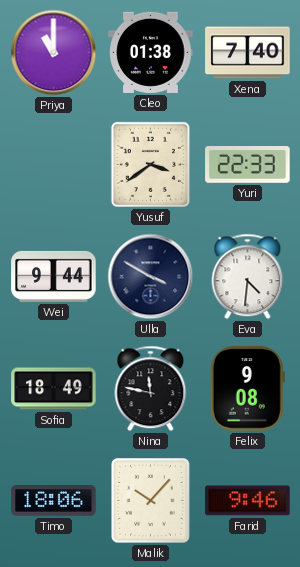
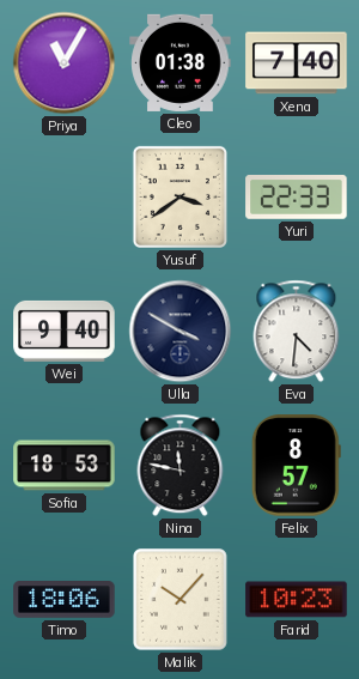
Priya: 11:00 -> 11:05 (65, 63)
Wei: 9:44 -> 9:40 (65, 331)
Sofia: 18:49 -> 18:53 (65, 466)
Felix: 9:08 -> 8:57 (296, 466)
Farid: 9:46 -> 10:23 (297, 600)
